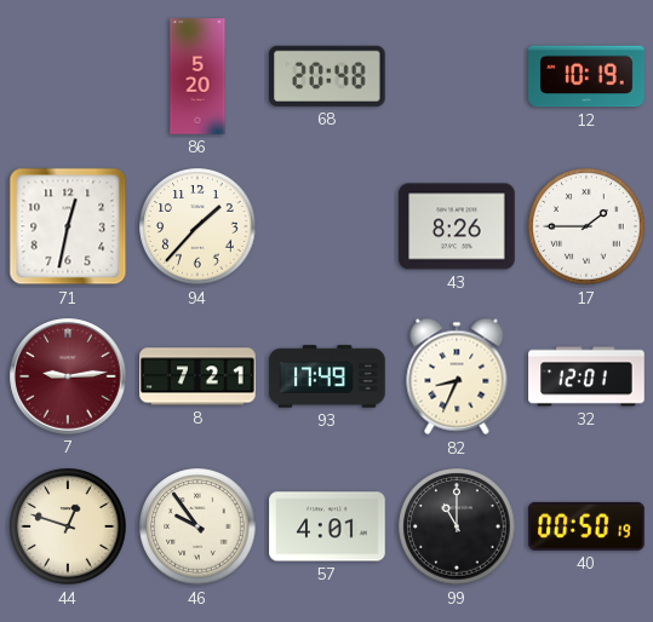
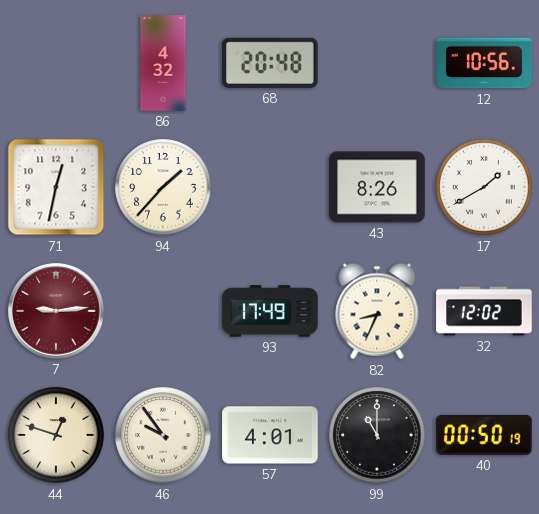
86: 5:20 -> 4:32 (163, 63)
12: 10:19 -> 10:56 (484, 63)
17: 1:45 -> 1:40 (484, 187)
8: 7:21 -> none (197, 376)
32: 12:01 -> 12:02 (484, 311)
